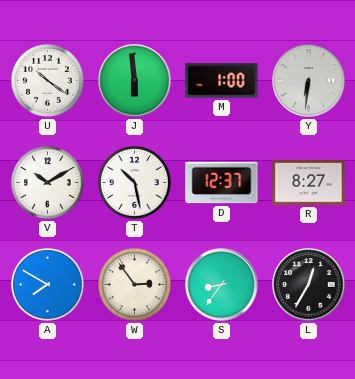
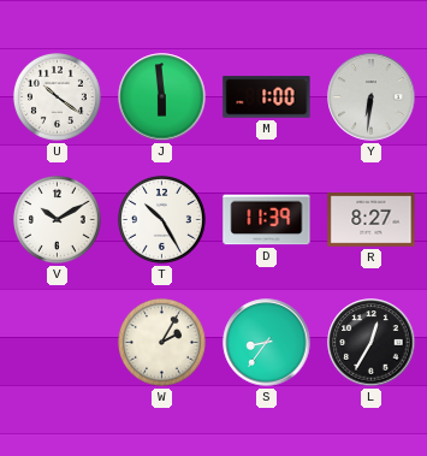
T: 10:28 -> 10:25 (161, 219)
D: 12:37 -> 11:39 (267, 220)
A: 7:50 -> none (47, 284)
W: 2:54 -> 2:05 (161, 342)
